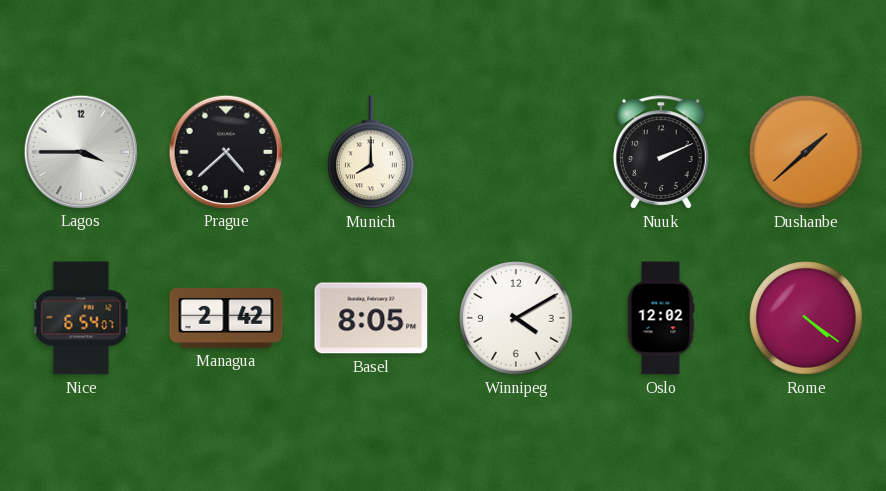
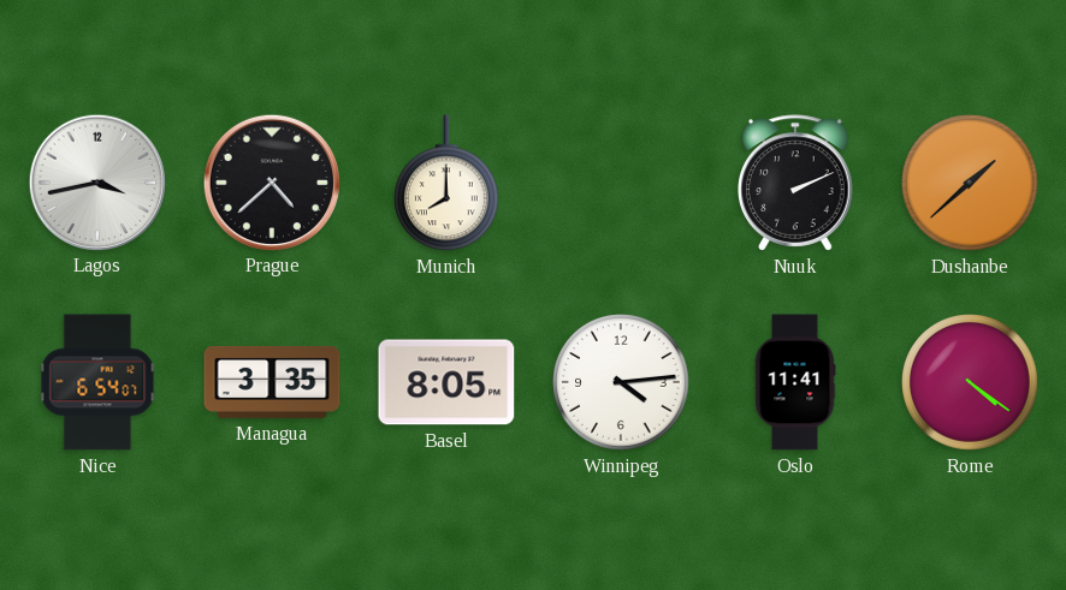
Lagos: 3:45 -> 3:43 (96, 181)
Managua: 2:42 -> 3:35 (272, 382)
Winnipeg: 4:10 -> 4:14 (621, 382)
Oslo: 12:02 -> 11:41 (795, 382)
